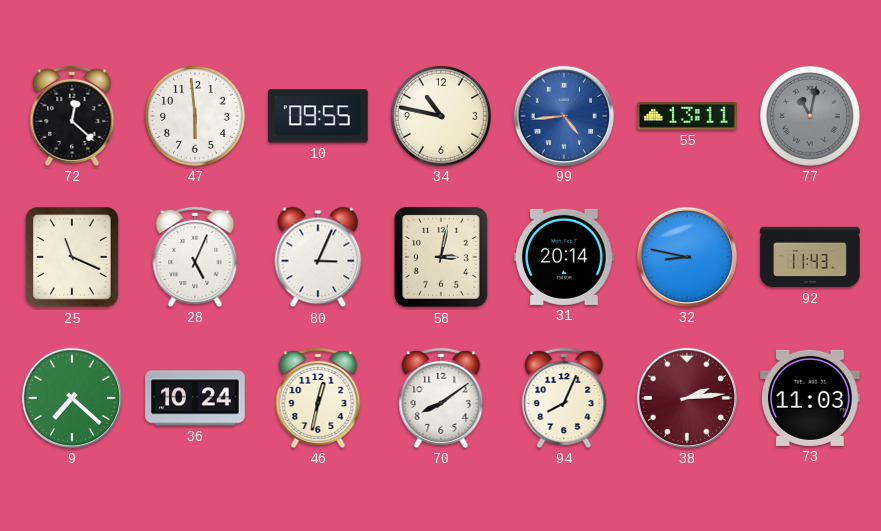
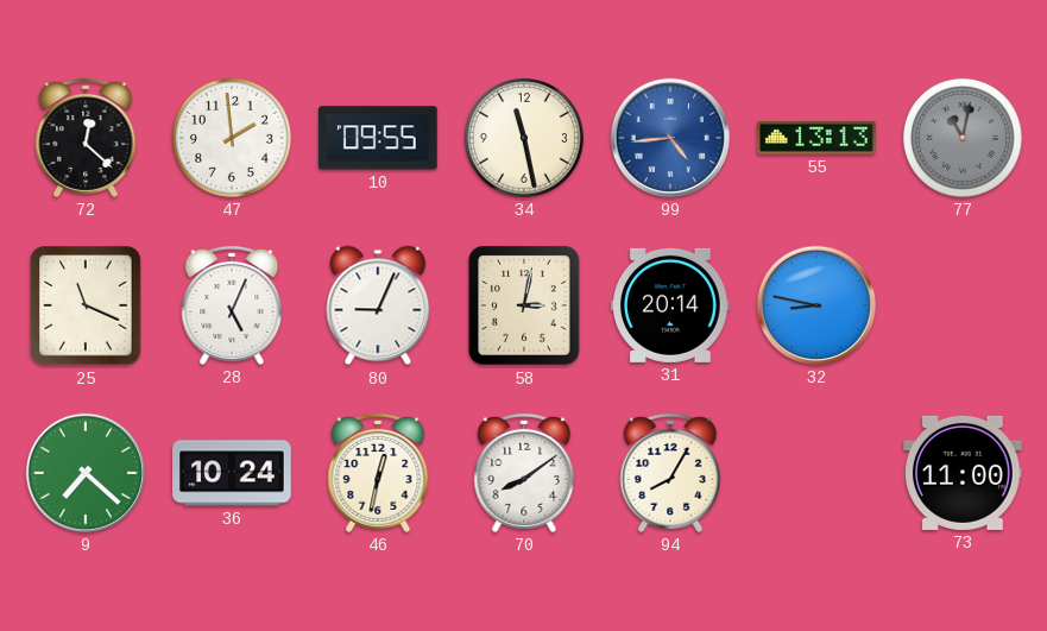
47: 5:59 -> 1:59 (232, 138)
34: 10:47 -> 11:28 (524, 138)
55: 13:11 -> 13:13 (816, 139)
80: 3:04 -> 9:04 (378, 305)
92: 11:43 -> none (810, 257)
94: 8:04 -> 8:05 (670, 473)
38: 2:14 -> none (687, 398)
73: 11:03 -> 11:00 (963, 473)
